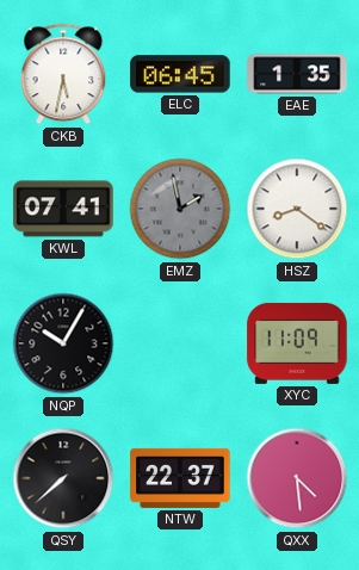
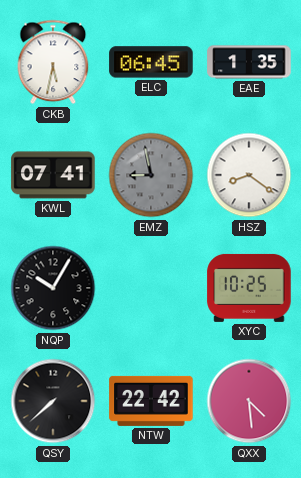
EMZ: 1:58 -> 8:58 (151, 175)
XYC: 11:09 -> 10:25 (249, 288)
NTW: 22:37 -> 22:42 (151, 401)
